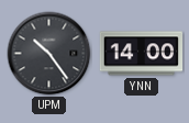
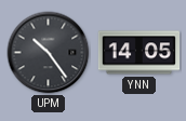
YNN: 14:00 -> 14:05 (139, 53)
